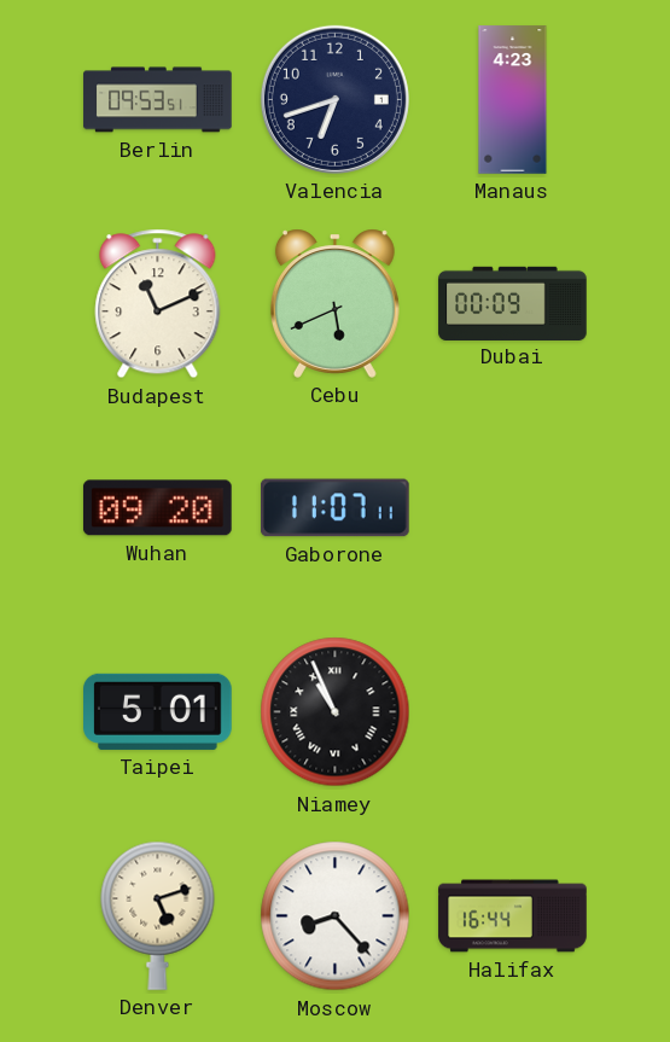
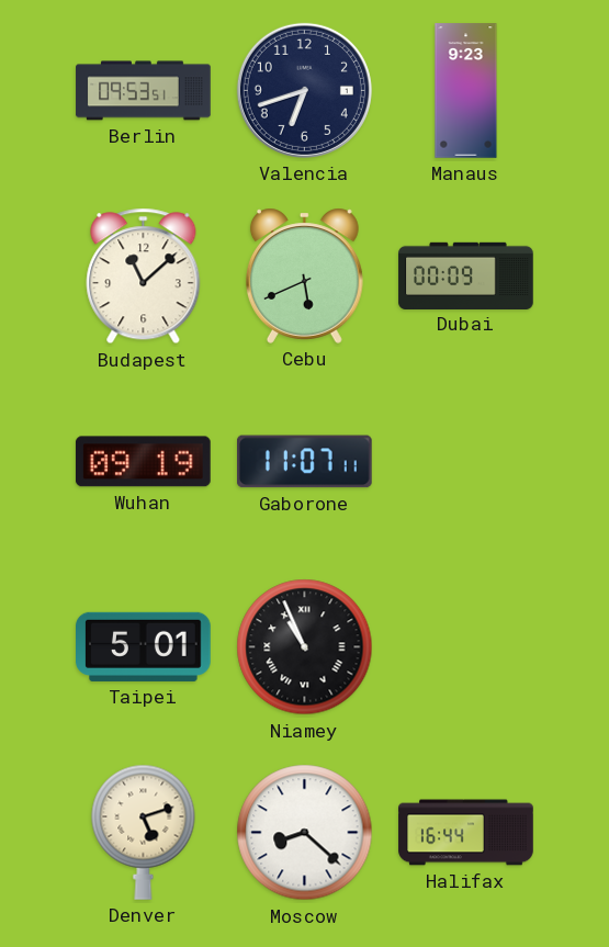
Manaus: 4:23 -> 9:23 (466, 91)
Budapest: 11:11 -> 11:08 (144, 277)
Wuhan: 09:20 -> 09:19 (143, 462)
Moscow: 8:23 -> 8:22 (305, 833)
